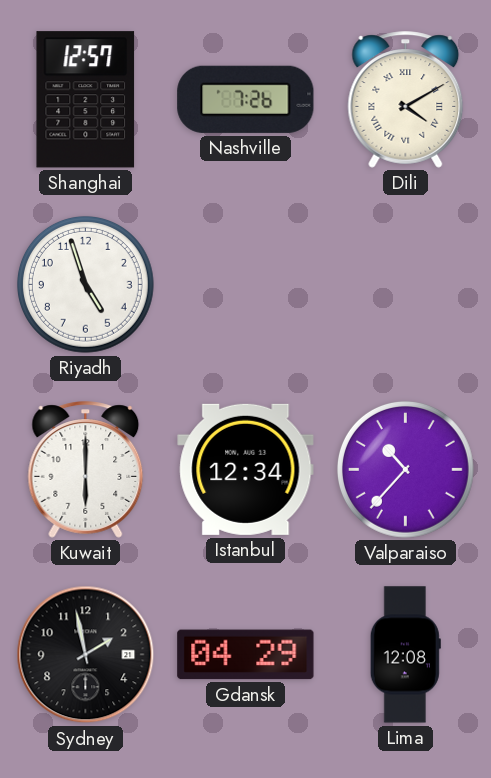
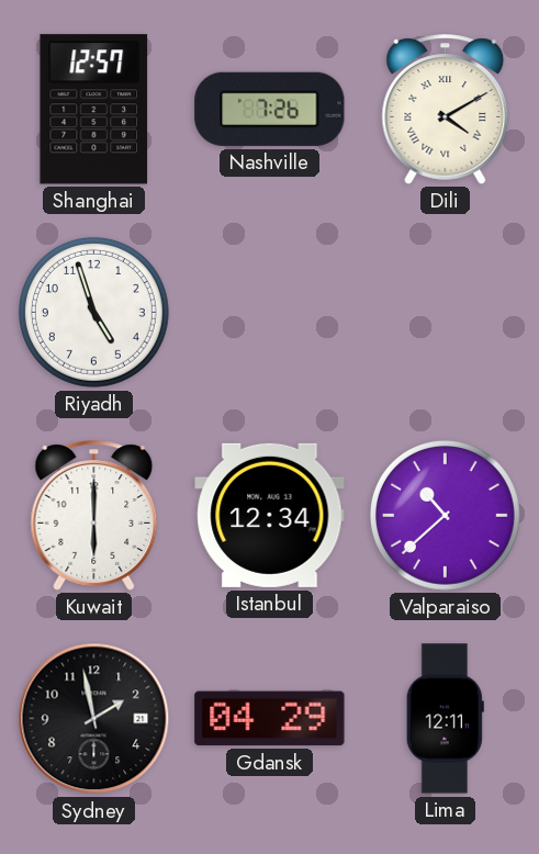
Valparaiso: 10:37 -> 10:38 (445, 515)
Lima: 12:08 -> 12:11 (445, 719)
